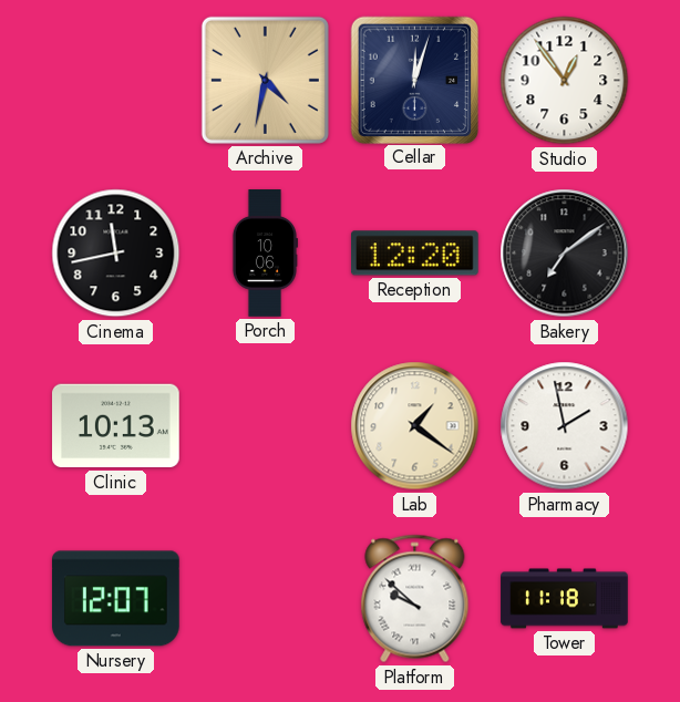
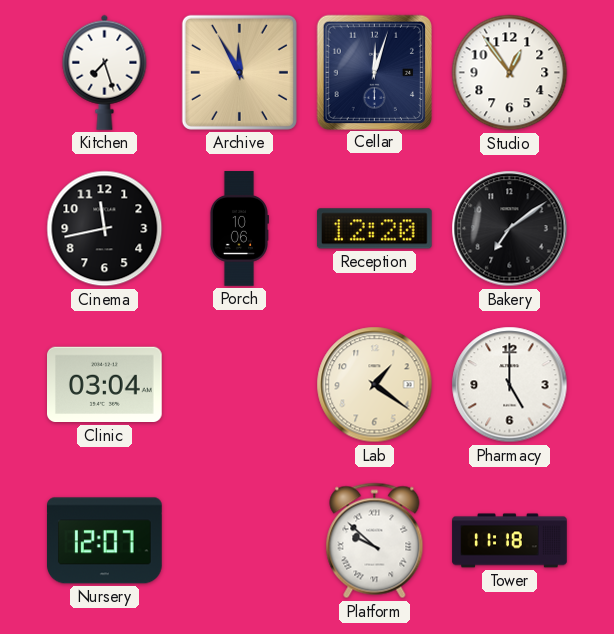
Kitchen: none -> 7:27 (105, 72)
Archive: 4:32 -> 11:55 (239, 72)
Clinic: 10:13 -> 03:04 (105, 385)
Pharmacy: 1:58 -> 5:00 (510, 385)
